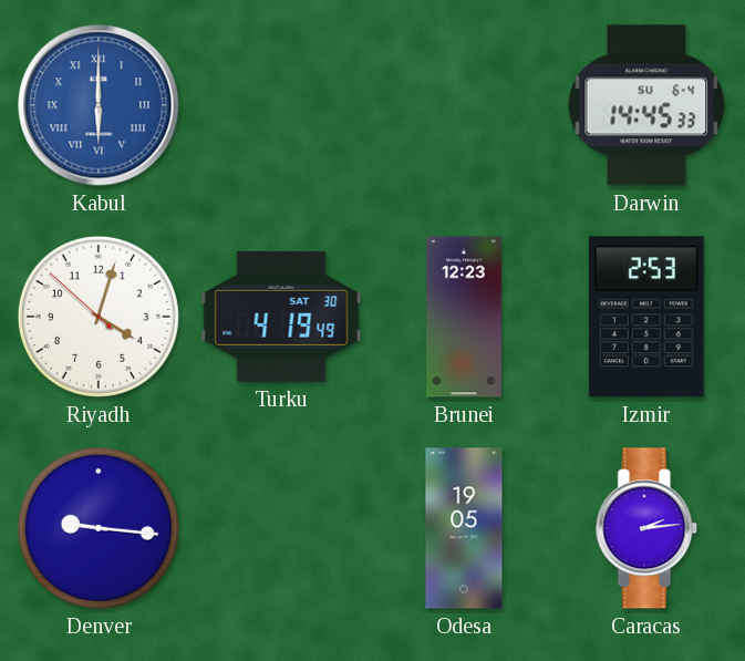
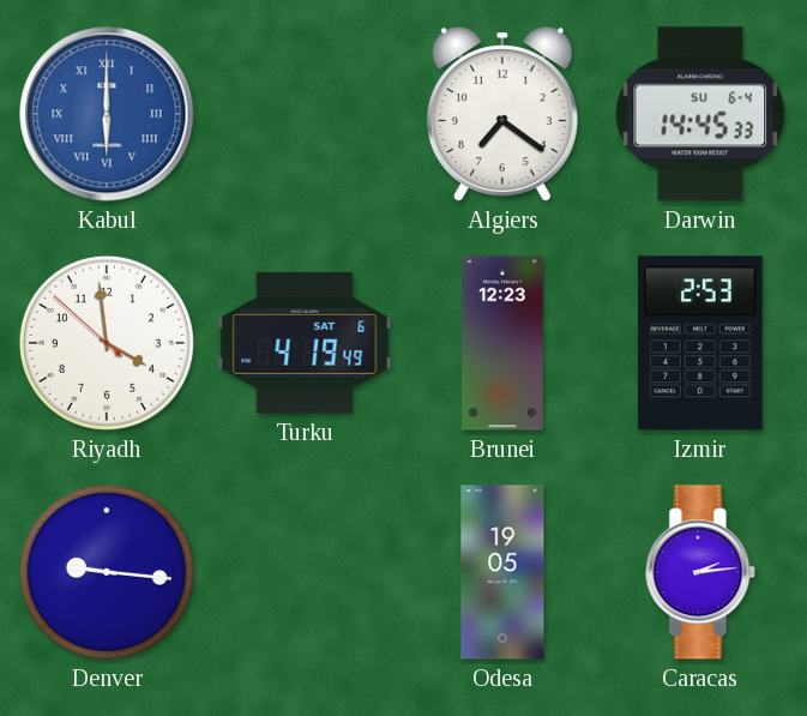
Algiers: none -> 7:21 (502, 114)
Riyadh: 4:02 -> 3:58 (107, 343)
Turku date: SAT 30 -> SAT 6 (305, 343)
